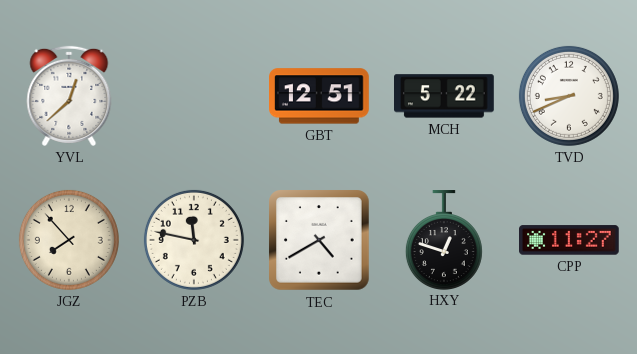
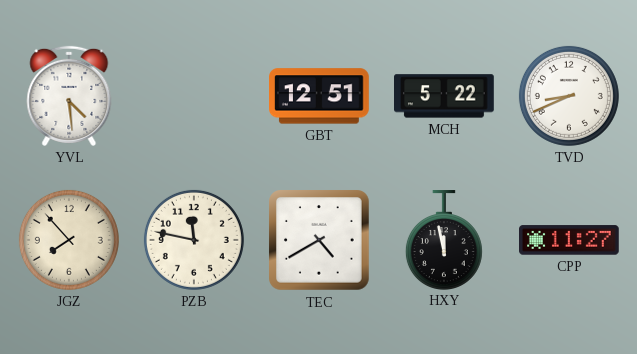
YVL: 12:38 -> 4:29 (69, 96)
HXY: 12:48 -> 11:58 (444, 240)
